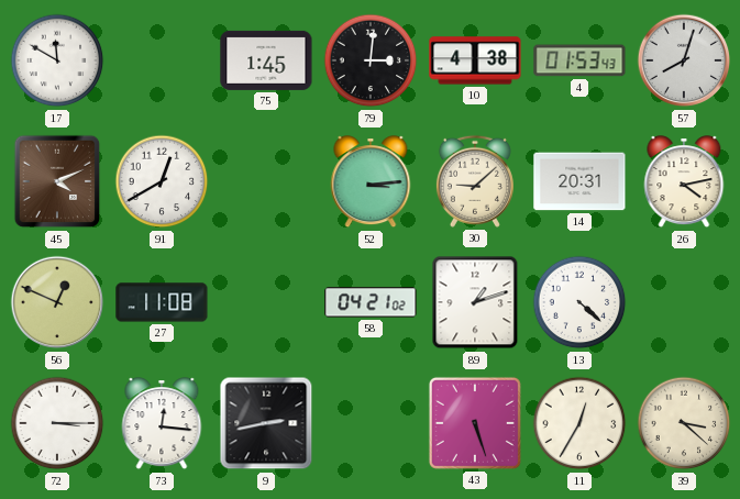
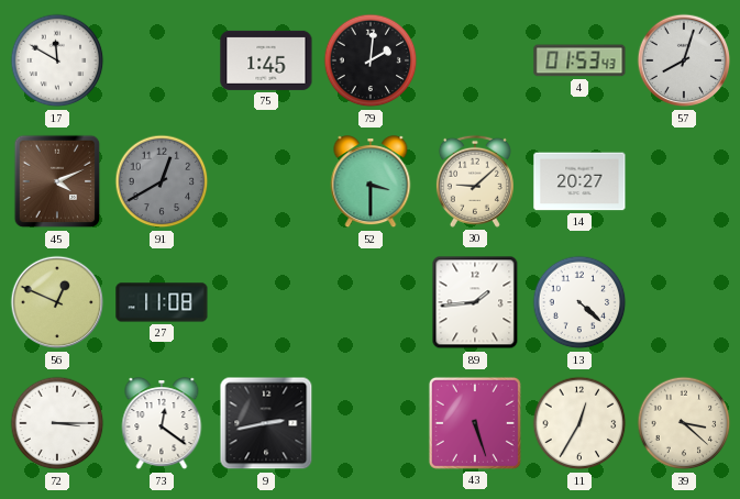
79: 3:01 -> 2:01 (371, 60)
10: 4:38 -> none (475, 60)
91 dial: white -> grey (162, 181)
52: 3:14 -> 3:30 (371, 182)
14: 20:31 -> 20:27 (579, 181)
26: 4:13 -> none (684, 182)
58: 04:21 -> none (371, 302)
89: 1:12 -> 1:44 (475, 302)
73: 12:16 -> 12:21 (162, 424)
